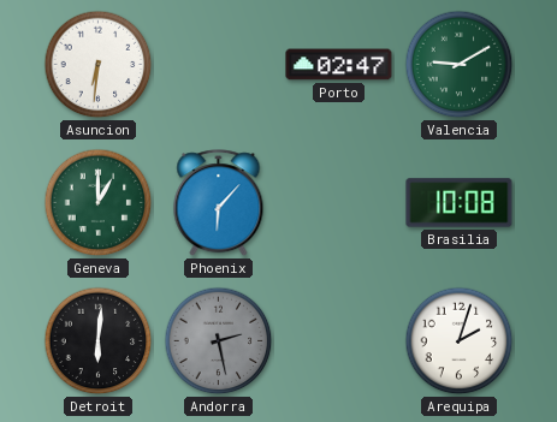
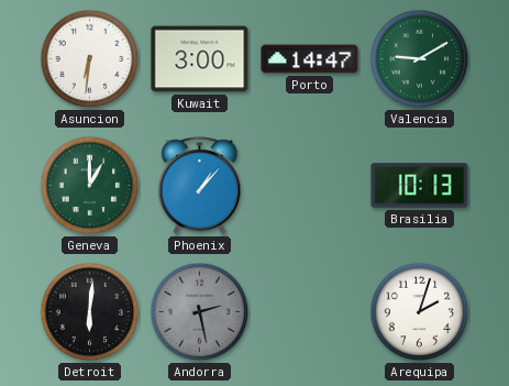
Kuwait: none -> 3:00 (200, 59)
Porto: 02:47 -> 14:47 (310, 59)
Phoenix: 6:07 -> 1:07 (200, 186)
Brasilia: 10:08 -> 10:13 (420, 186)
